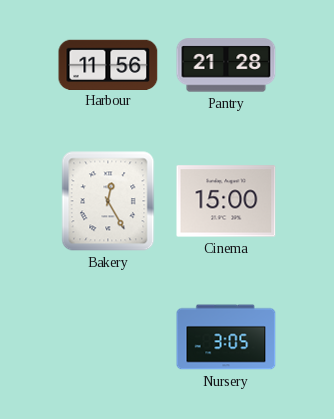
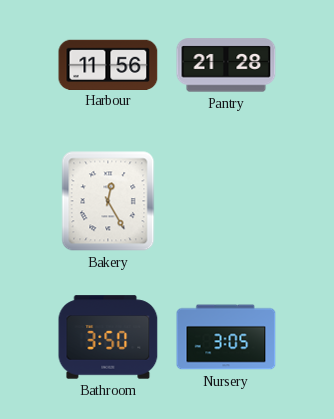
Cinema: 15:00 -> none (226, 201)
Bathroom: none -> 3:50 (108, 337)
